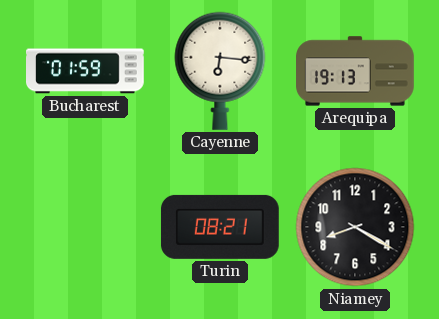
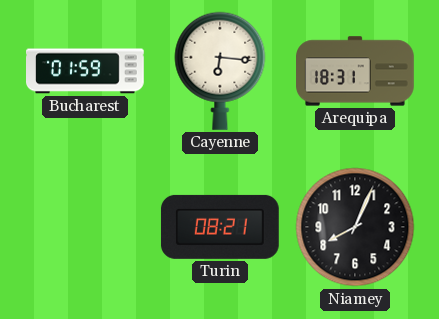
Arequipa: 19:13 -> 18:31 (355, 71)
Niamey: 8:20 -> 8:04 (355, 227)
